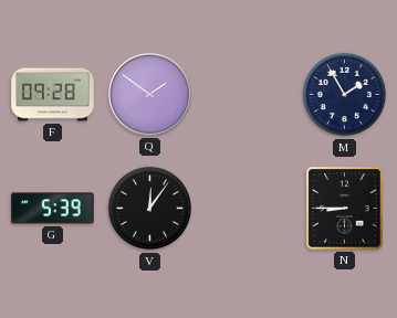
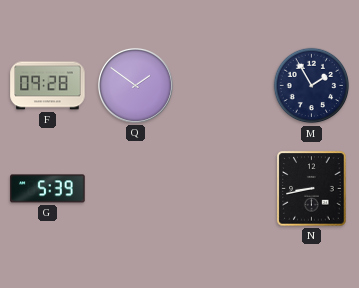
V: 12:06 -> none (150, 209)
N: 8:45 -> 8:43 (312, 189)
